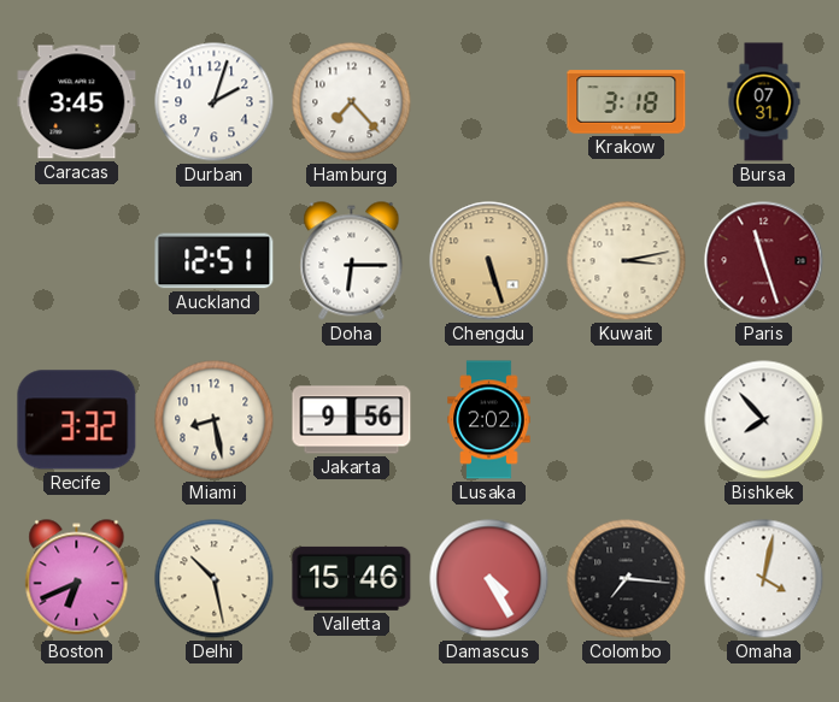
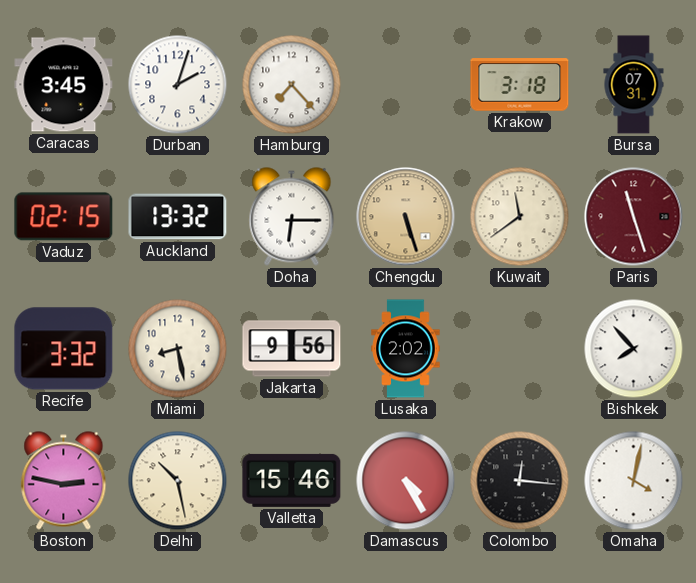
Vaduz: none -> 02:15 (64, 217)
Auckland: 12:51 -> 13:32 (178, 217)
Kuwait: 3:13 -> 11:39 (520, 217)
Boston: 6:41 -> 2:47 (64, 481)
Colombo: 7:16 -> 12:16 (520, 481)
